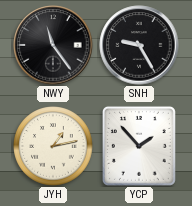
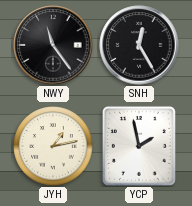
SNH: 9:25 -> 12:25 (139, 45)
YCP: 1:53 -> 1:58 (139, 146)
